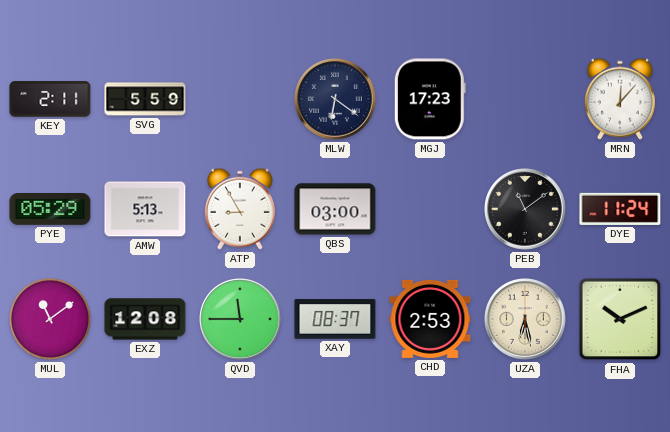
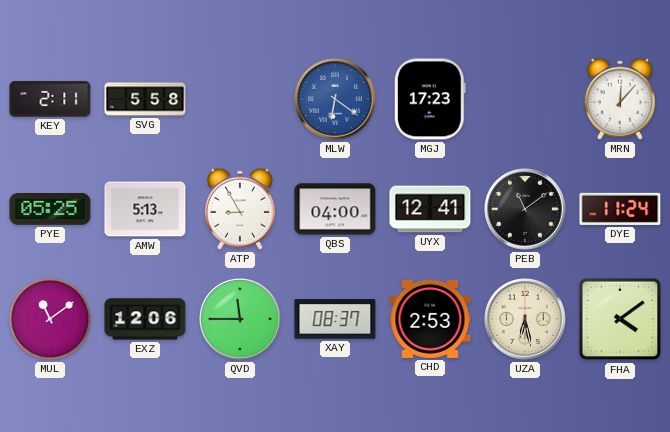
SVG: 5:59 -> 5:58 (145, 99)
MLW dial: navy -> blue (336, 100)
PYE: 05:29 -> 05:25 (50, 210)
QBS: 03:00 -> 04:00 (335, 209)
UYX: none -> 12:41 (430, 209)
EXZ: 12:08 -> 12:06 (145, 319)
FHA: 10:11 -> 4:09 (620, 319)
